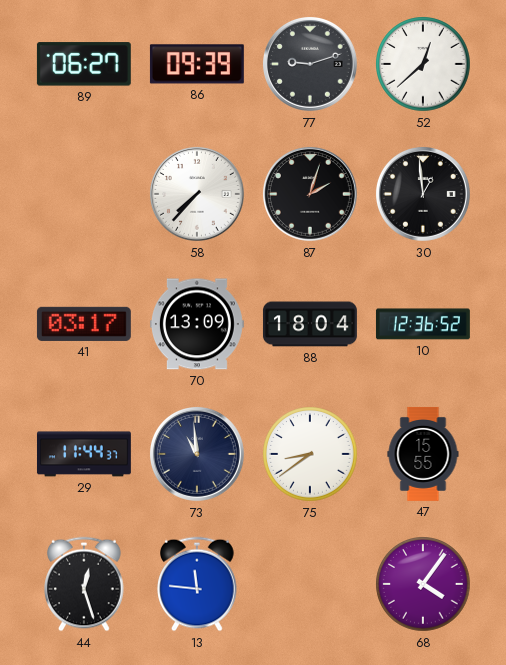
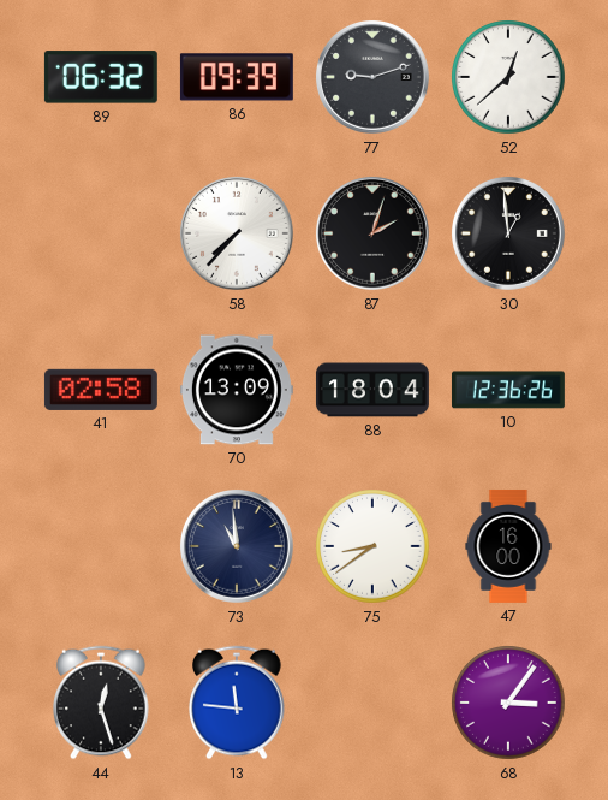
89: 06:27 -> 06:32 (101, 77)
41: 03:17 -> 02:58 (101, 390)
10: 12:36:52 -> 12:36:26 (508, 390)
29: 11:44 -> none (84, 454)
47: 15:55 -> 16:00 (508, 546)
68: 4:06 -> 3:06 (508, 703)
